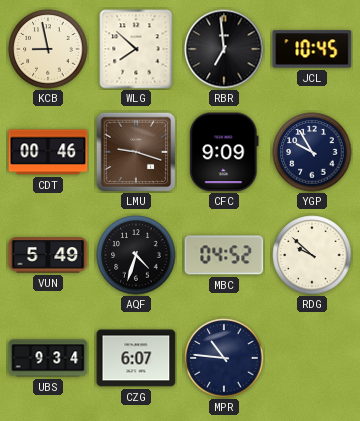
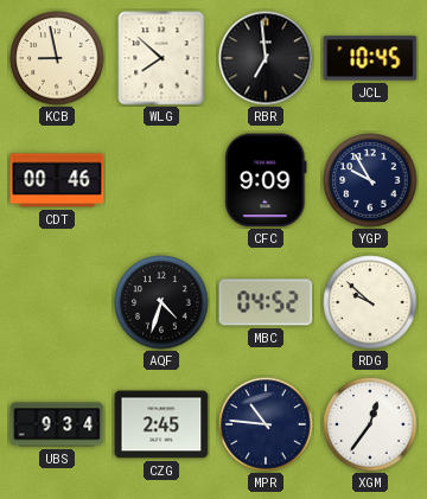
LMU: 9:18 -> none (136, 152)
VUN: 5:49 -> none (48, 255)
CZG: 6:07 -> 2:45 (161, 424)
XGM: none -> 12:36 (370, 424)
